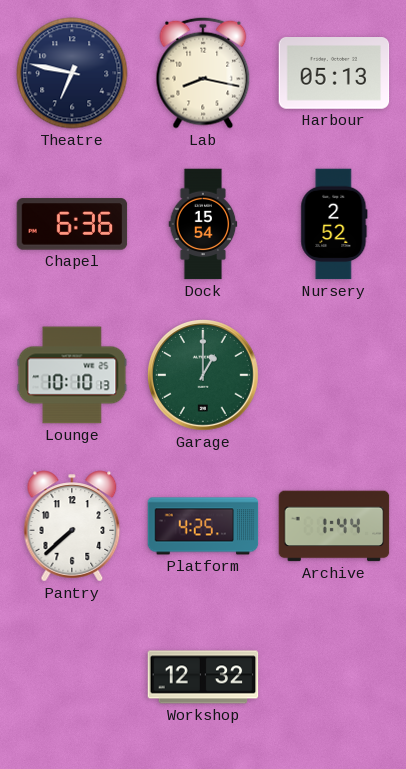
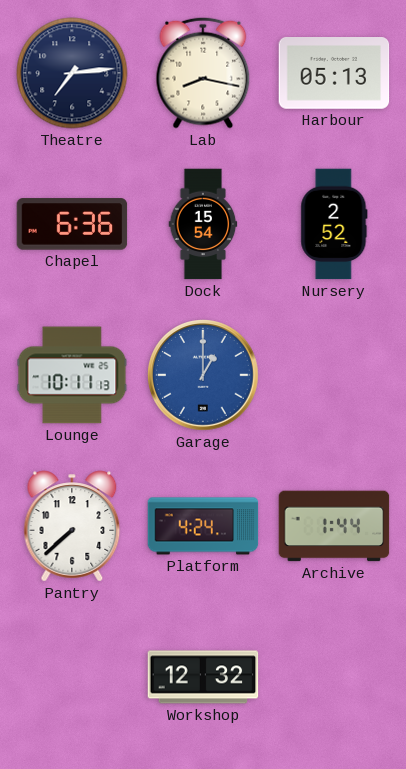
Theatre: 6:47 -> 7:14 (72, 73)
Lounge: 10:10 -> 10:11 (72, 375)
Garage dial: green -> blue (204, 376)
Platform: 4:25 -> 4:24 (203, 526)
